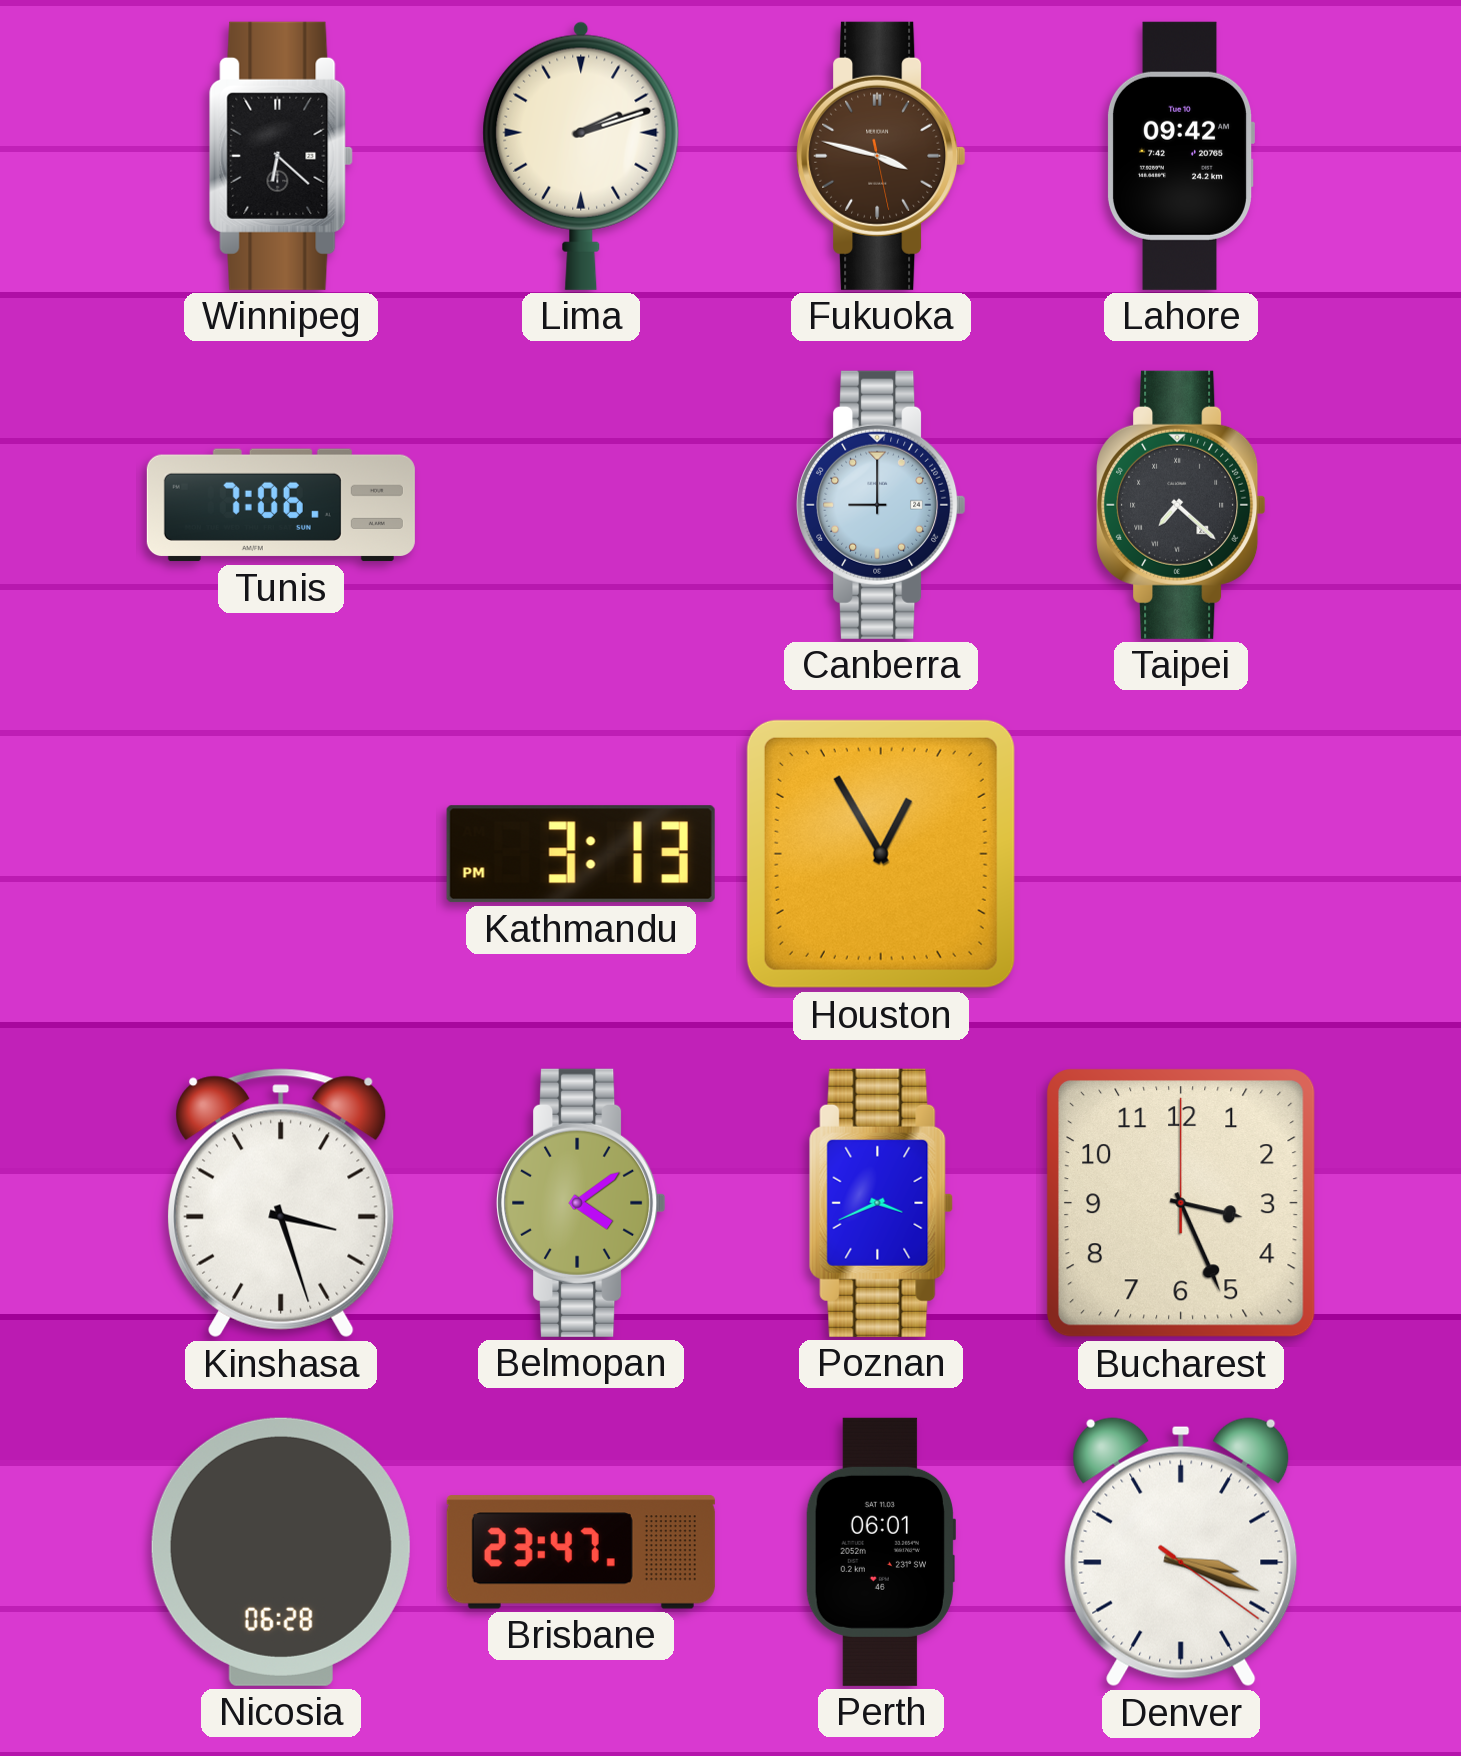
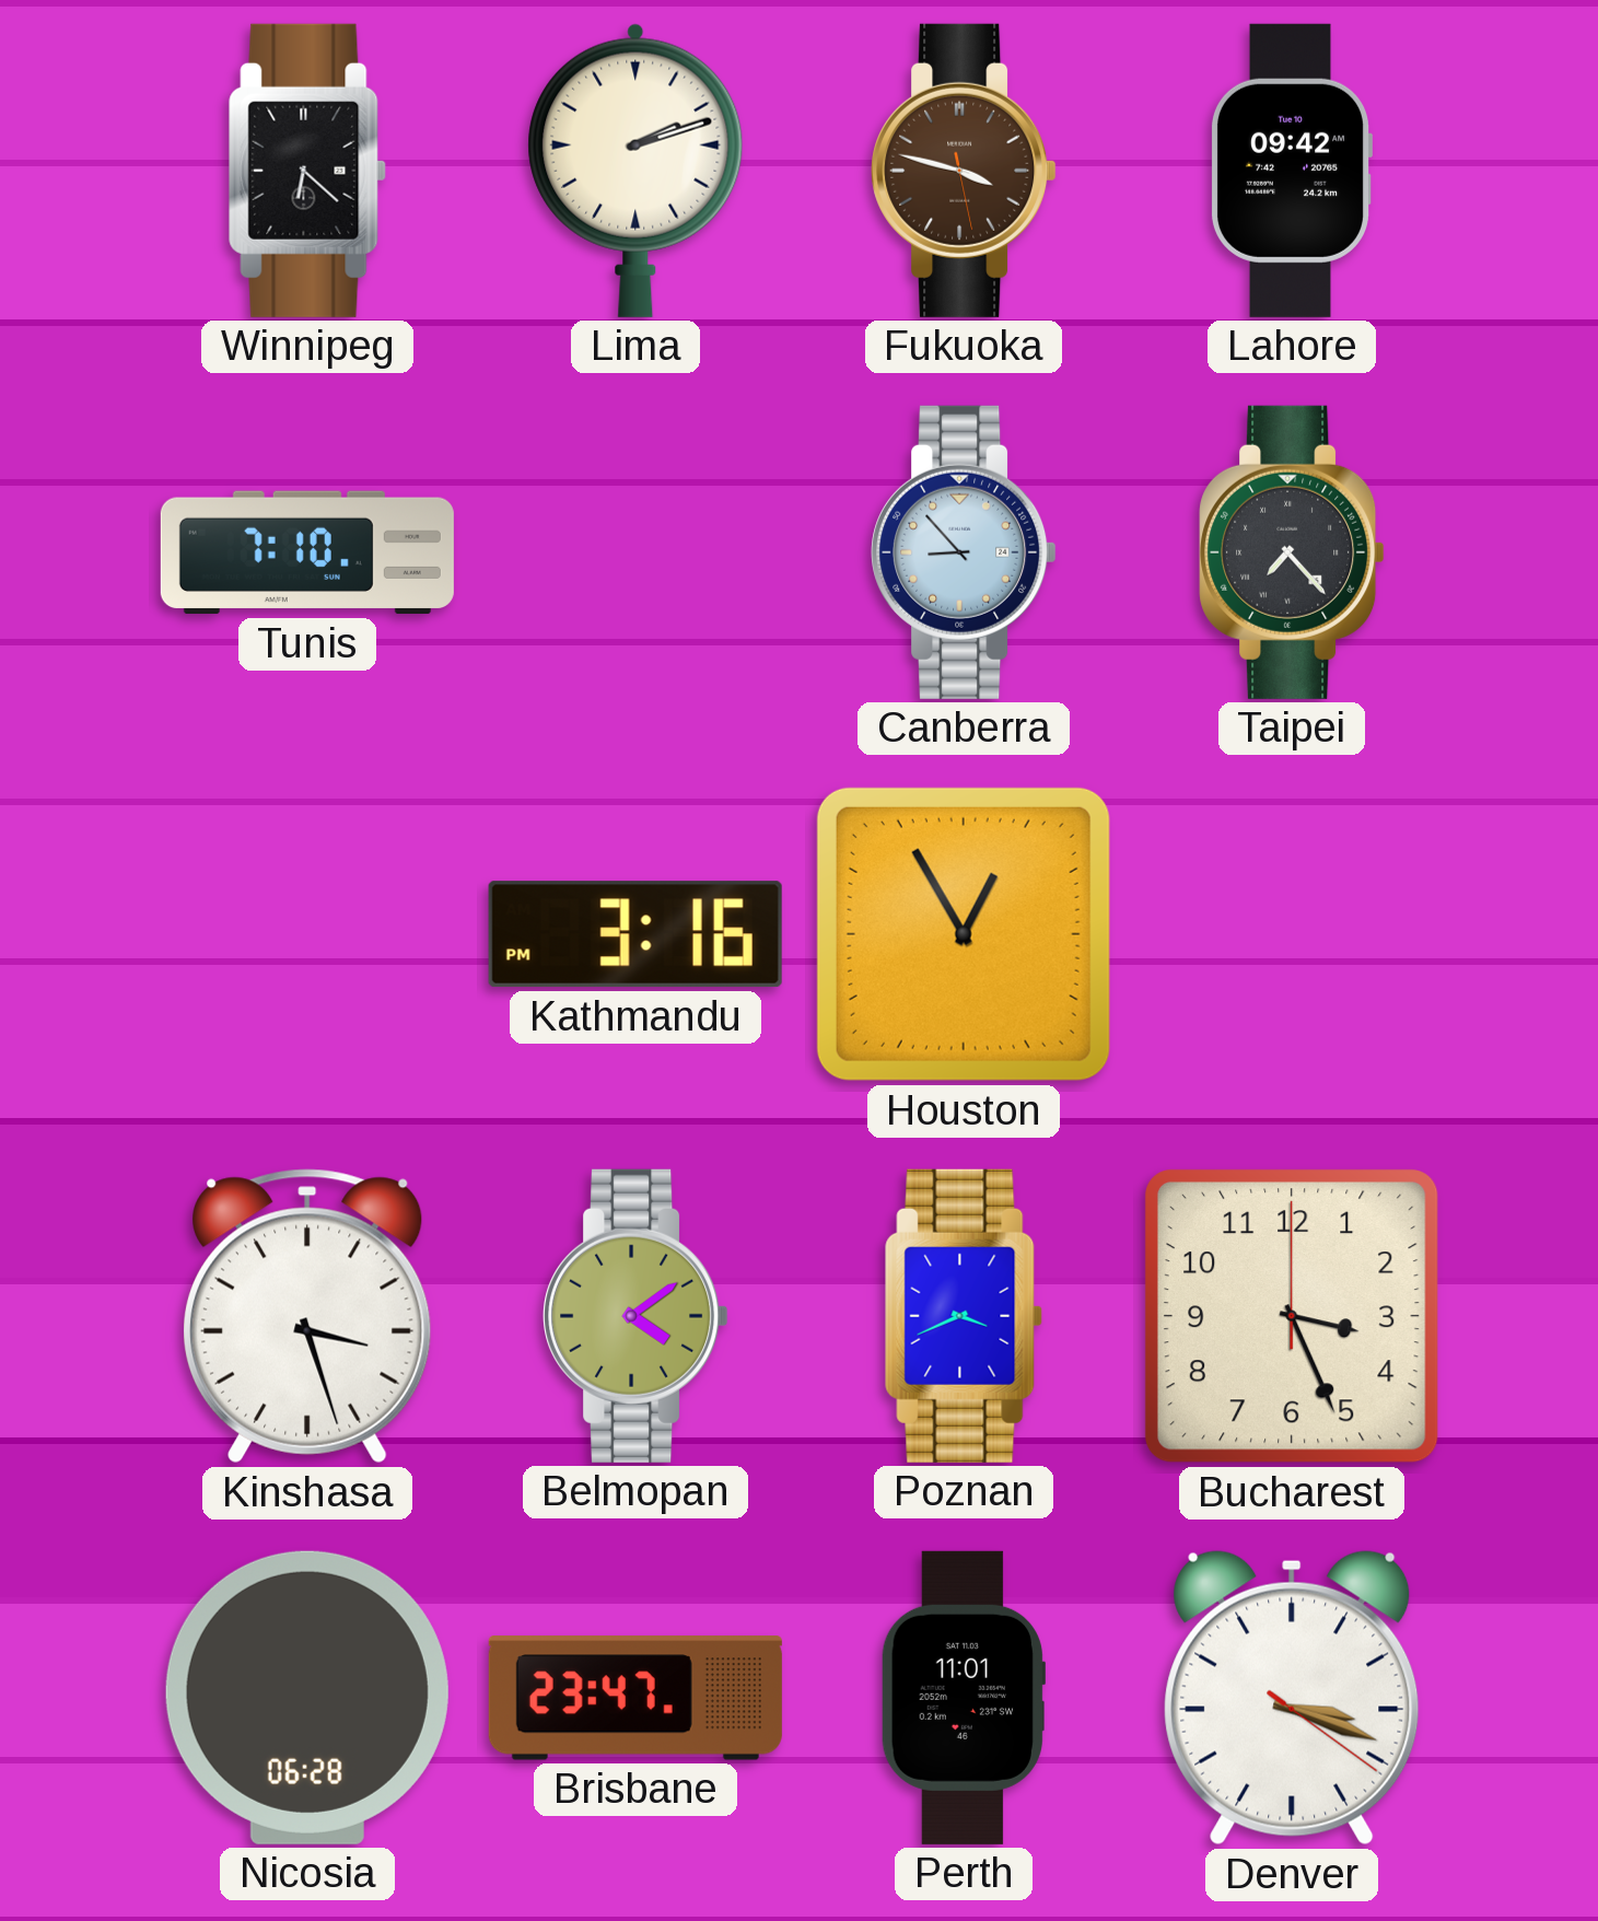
Tunis: 7:06 -> 7:10 (307, 552)
Canberra: 9:00 -> 8:53 (964, 552)
Taipei: 7:22 -> 7:23 (1292, 552)
Kathmandu: 3:13 -> 3:16 (635, 934)
Perth: 06:01 -> 11:01 (963, 1698)
